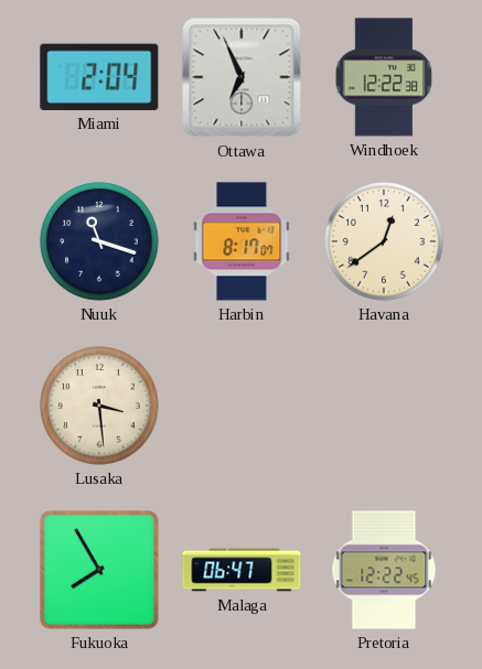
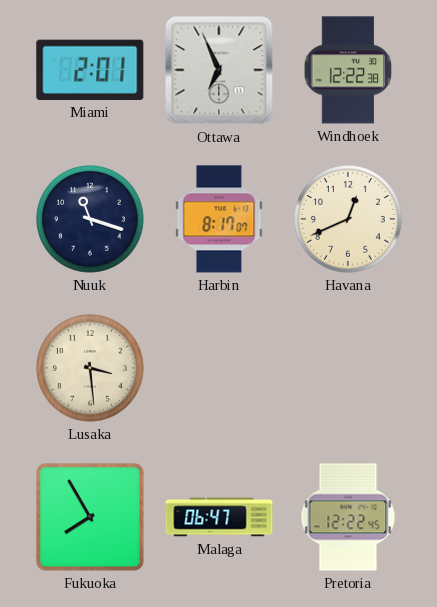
Miami: 2:04 -> 2:01 (90, 70)
Havana: 12:39 -> 12:41 (349, 220)
